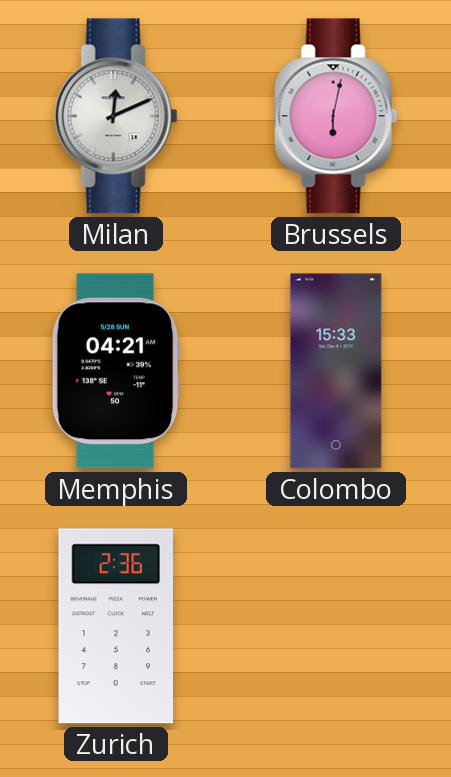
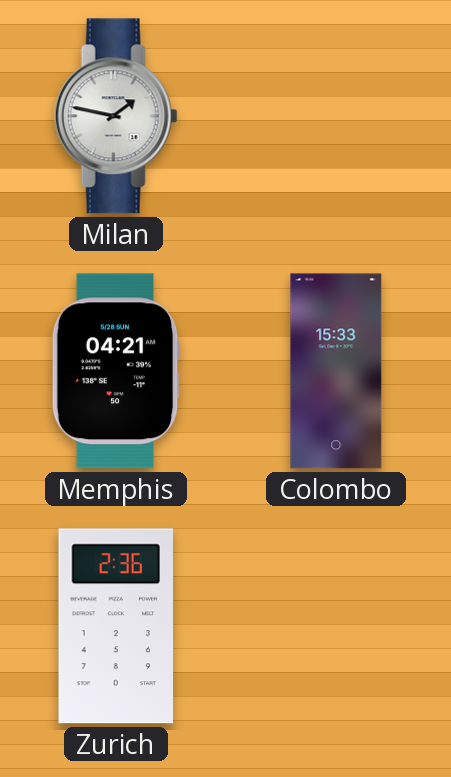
Milan: 12:11 -> 1:47 (116, 116)
Brussels: 6:02 -> none (336, 116)
